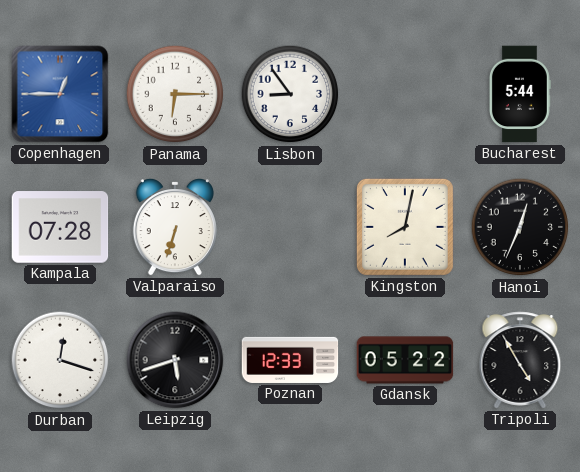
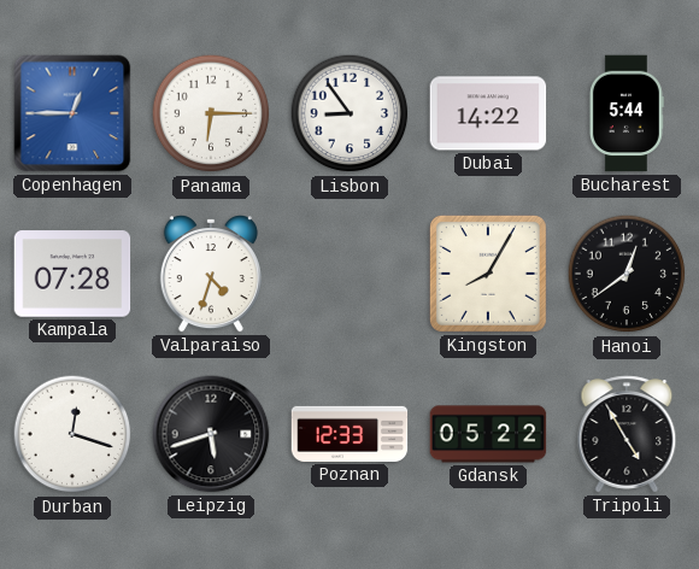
Dubai: none -> 14:22 (488, 113)
Valparaiso: 6:33 -> 4:33 (211, 275)
Kingston: 8:02 -> 8:05 (488, 274)
Hanoi: 12:34 -> 12:39 (627, 274)
